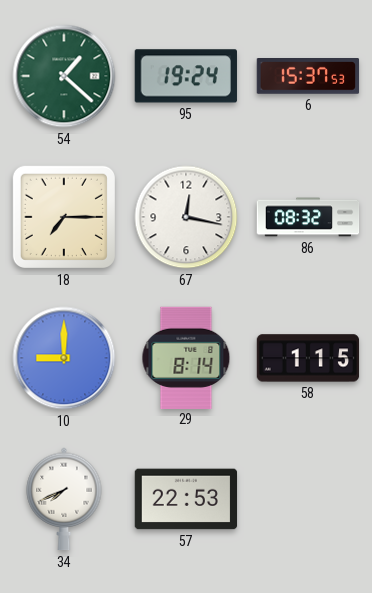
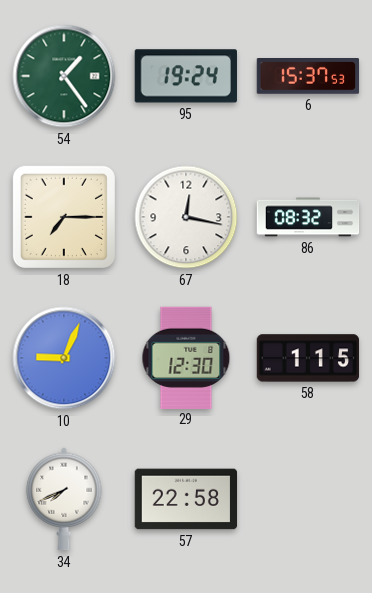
54: 1:22 -> 1:24 (64, 76)
10: 9:00 -> 9:04 (64, 358)
29: 8:14 -> 12:30 (186, 357)
57: 22:53 -> 22:58 (186, 499)
